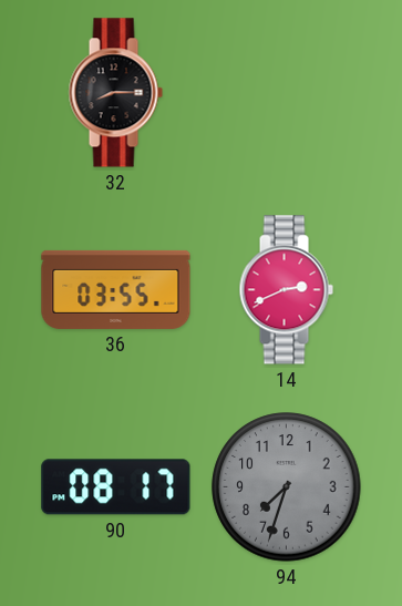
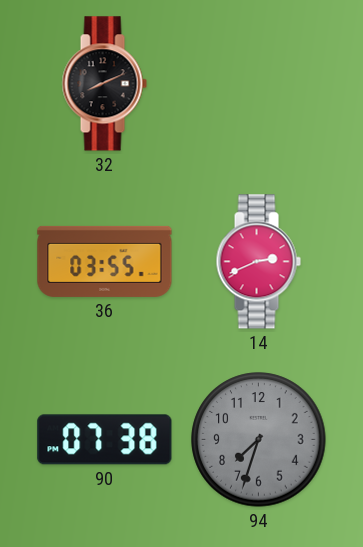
32: 8:15 -> 8:11 (104, 84)
90: 08:17 -> 07:38 (105, 440)
